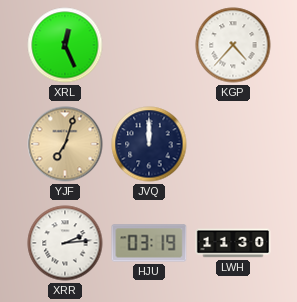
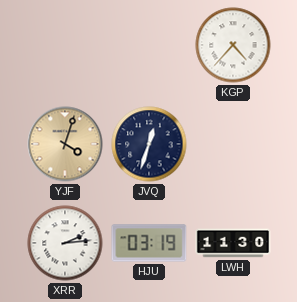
XRL: 12:26 -> none (65, 45)
YJF: 7:03 -> 4:03 (65, 144)
JVQ: 12:00 -> 12:33 (149, 144)
